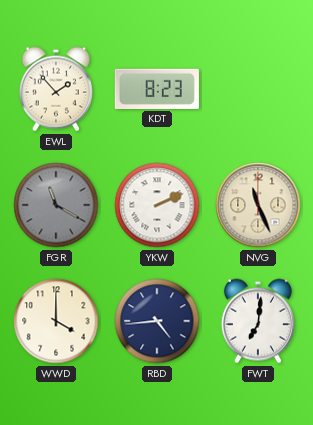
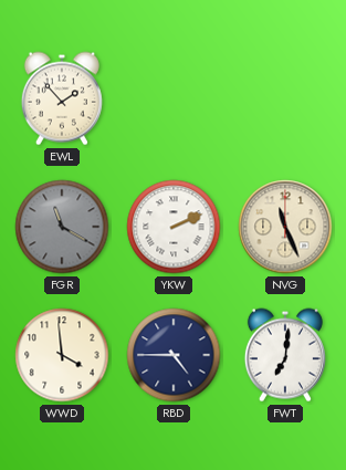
KDT: 8:23 -> none (157, 89)
WWD: 4:00 -> 3:59 (62, 355)
RBD: 4:44 -> 4:45 (174, 355)
